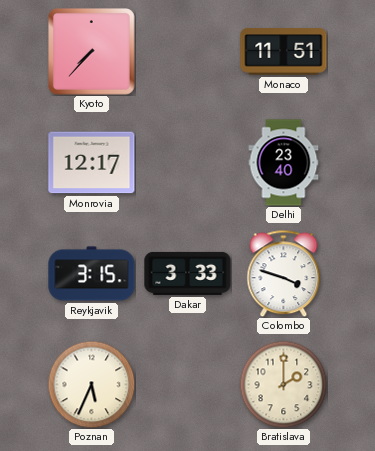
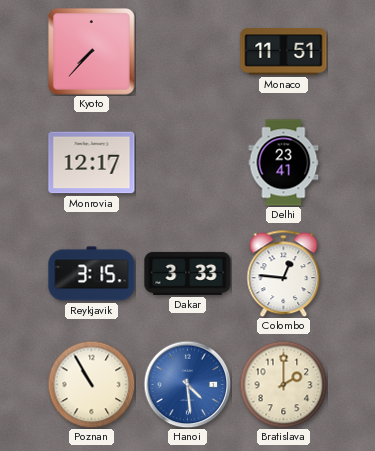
Delhi: 23:40 -> 23:41 (284, 163)
Colombo: 3:48 -> 12:46 (284, 273)
Poznan: 5:34 -> 10:55 (91, 384)
Hanoi: none -> 4:29 (187, 384)
